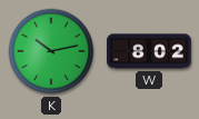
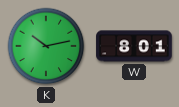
W: 8:02 -> 8:01 (134, 46)
